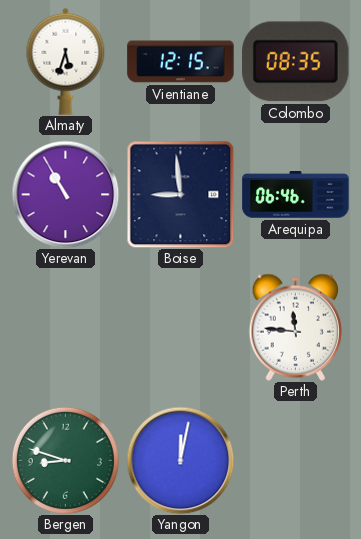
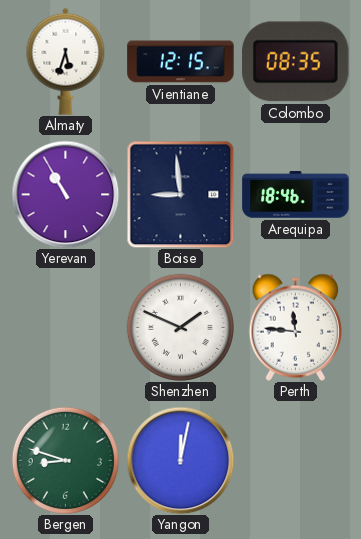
Arequipa: 06:46 -> 18:46 (296, 195)
Shenzhen: none -> 1:49 (180, 327)
